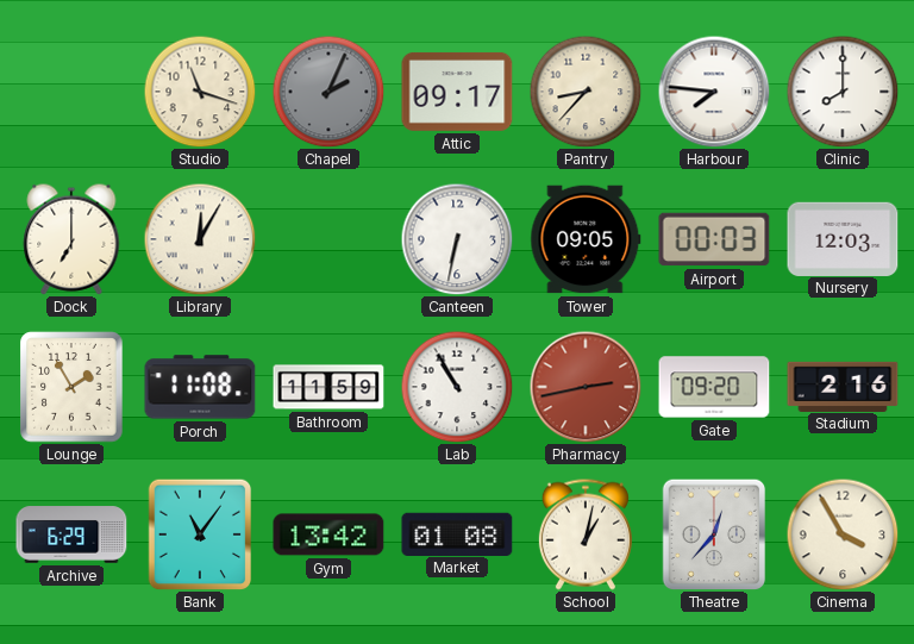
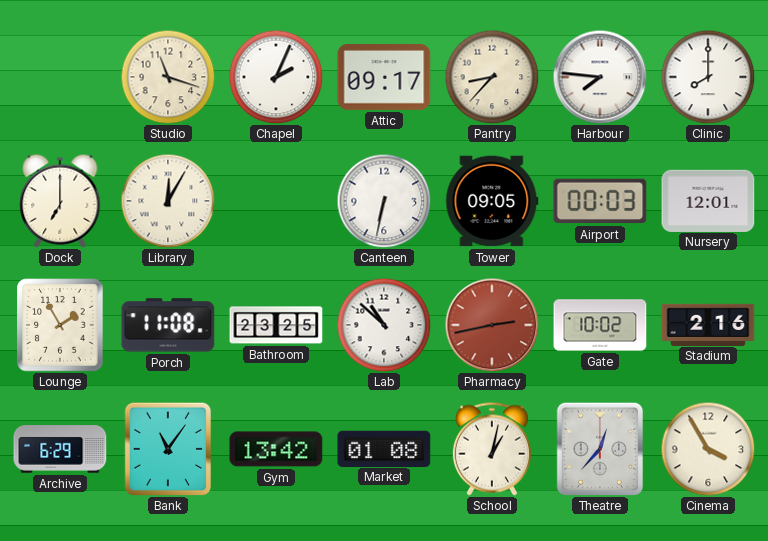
Chapel dial: grey -> white (276, 77)
Nursery: 12:03 -> 12:01 (708, 200)
Bathroom: 11:59 -> 23:25 (276, 325)
Lab: 10:55 -> 10:52 (384, 325)
Gate: 09:20 -> 10:02 (600, 325)
